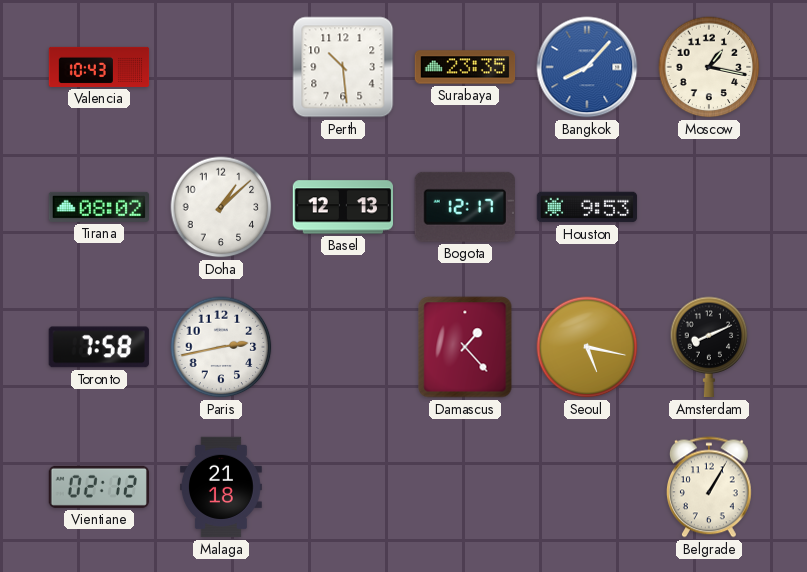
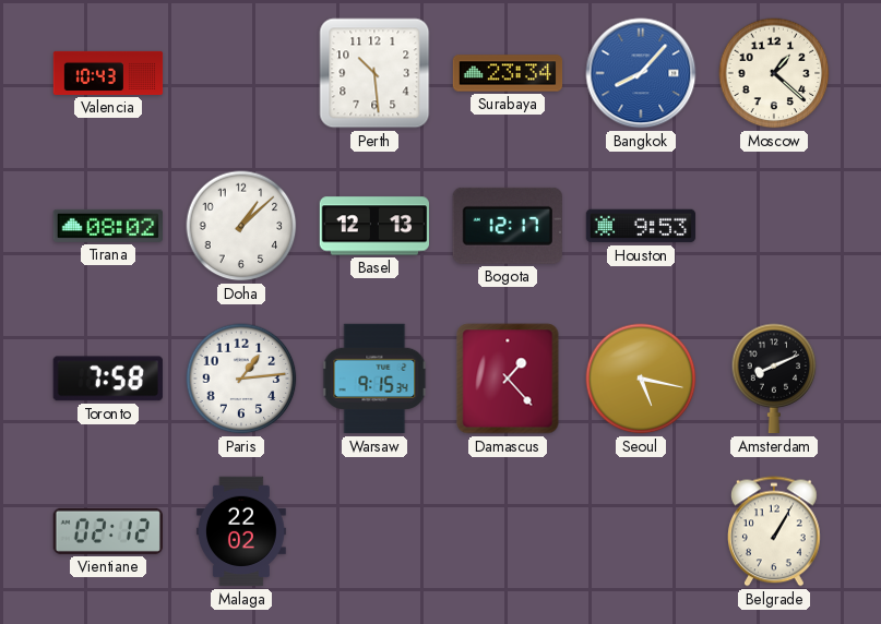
Surabaya: 23:35 -> 23:34 (508, 73)
Moscow: 1:17 -> 1:22 (774, 73)
Paris: 2:43 -> 1:14 (241, 379)
Warsaw: none -> 9:15 (374, 379)
Malaga: 21:18 -> 22:02 (241, 531)
